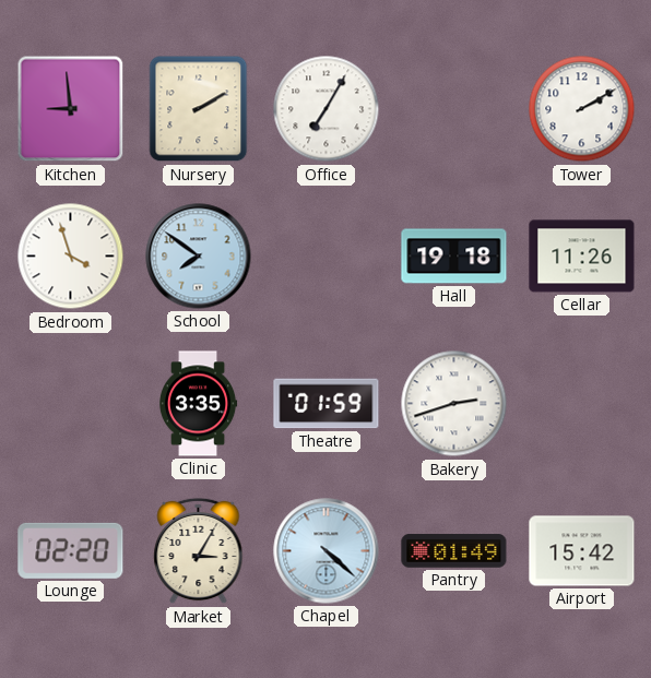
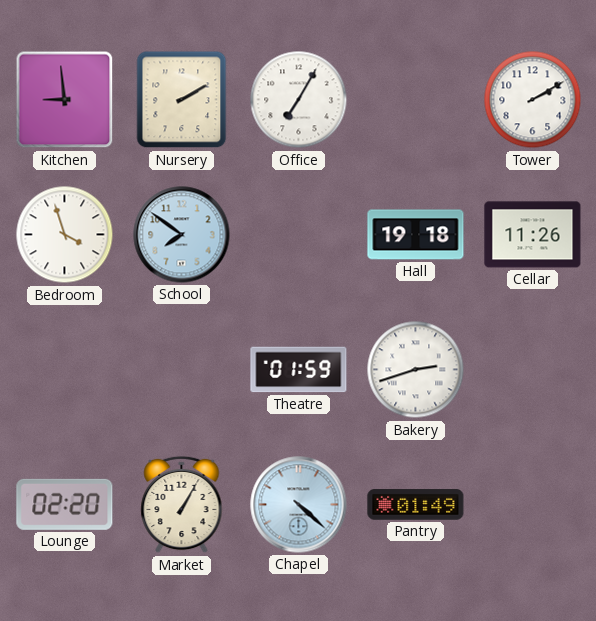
Clinic: 3:35 -> none (198, 404)
Market: 3:05 -> 1:05 (182, 505)
Airport: 15:42 -> none (582, 551)
